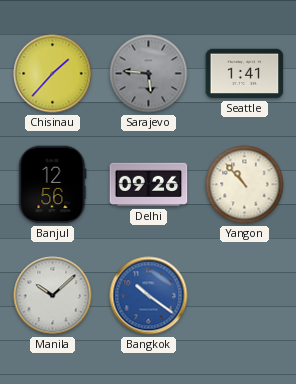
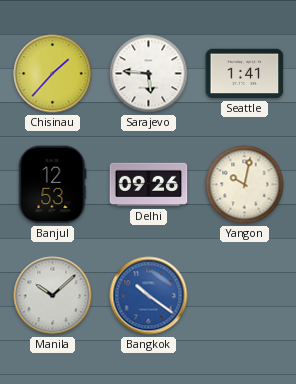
Sarajevo dial: grey -> white (149, 74)
Banjul: 12:56 -> 12:53 (52, 185)
Yangon: 10:53 -> 10:02 (245, 185)
